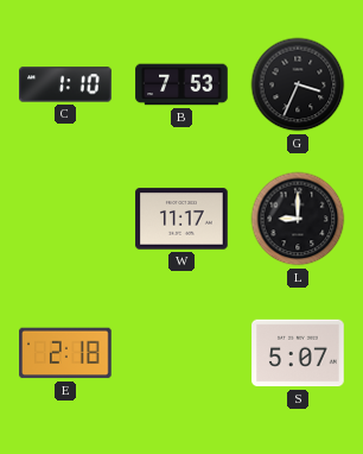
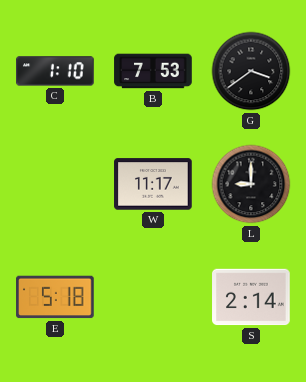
G: 3:34 -> 3:39 (251, 71)
E: 2:18 -> 5:18 (55, 297)
S: 5:07 -> 2:14 (251, 297)
